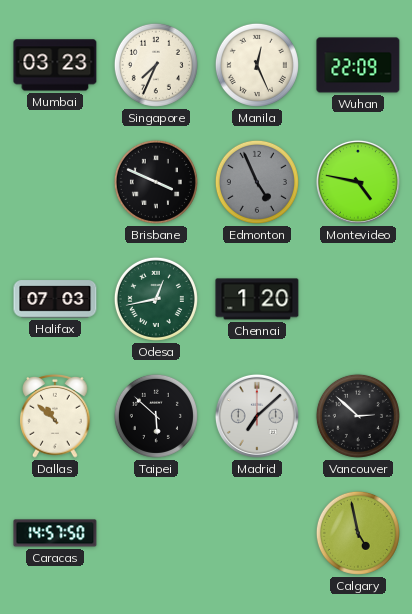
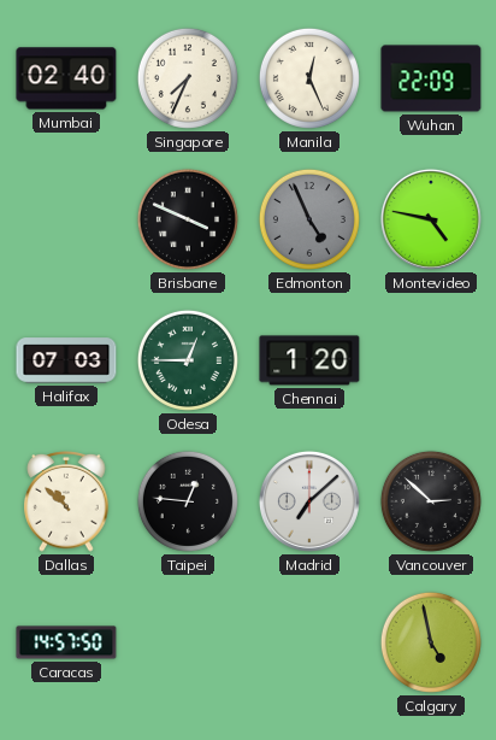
Mumbai: 03:23 -> 02:40 (66, 78)
Odesa: 12:43 -> 12:45 (188, 360)
Taipei: 5:52 -> 12:46 (188, 501)
